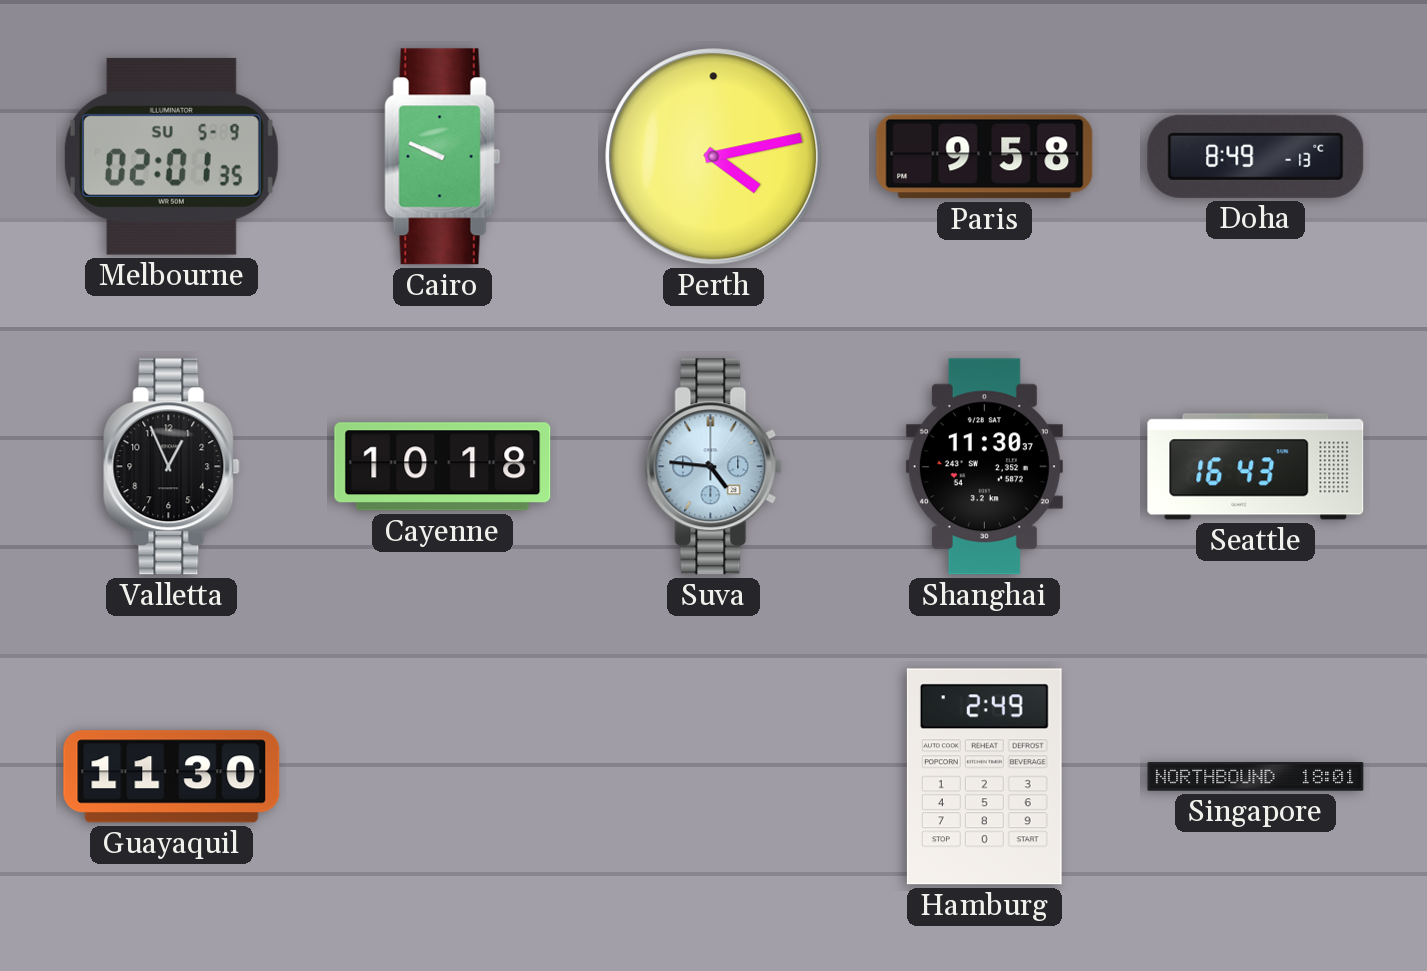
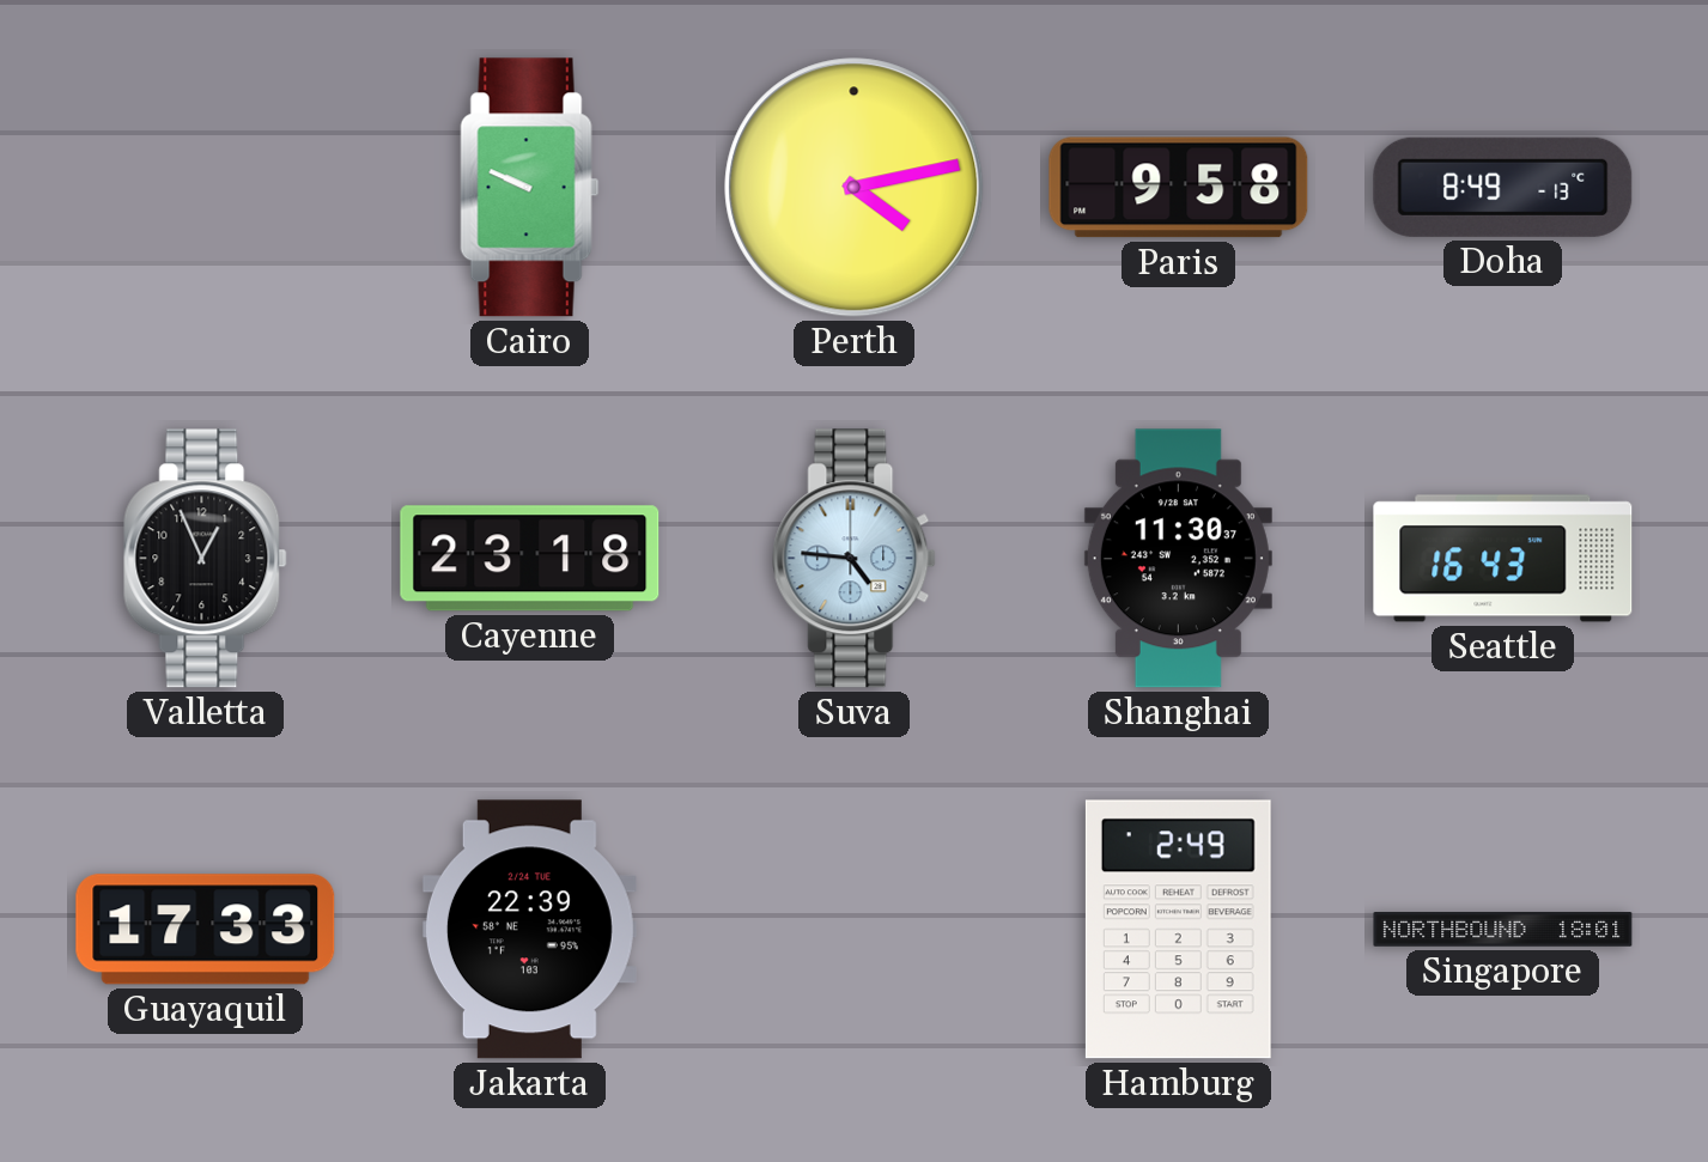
Melbourne: 02:01 -> none (171, 156)
Cayenne: 10:18 -> 23:18 (530, 559)
Guayaquil: 11:30 -> 17:33 (206, 930)
Jakarta: none -> 22:39 (529, 930)
